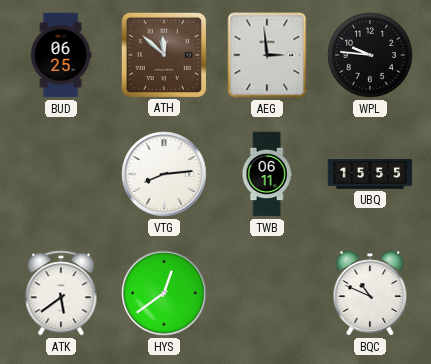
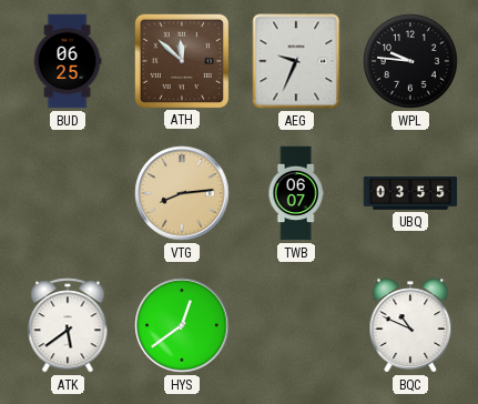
AEG: 2:59 -> 9:34 (296, 61)
VTG dial: white -> champagne (182, 193)
TWB: 06:11 -> 06:07 (296, 193)
UBQ: 15:55 -> 03:55 (410, 193)
